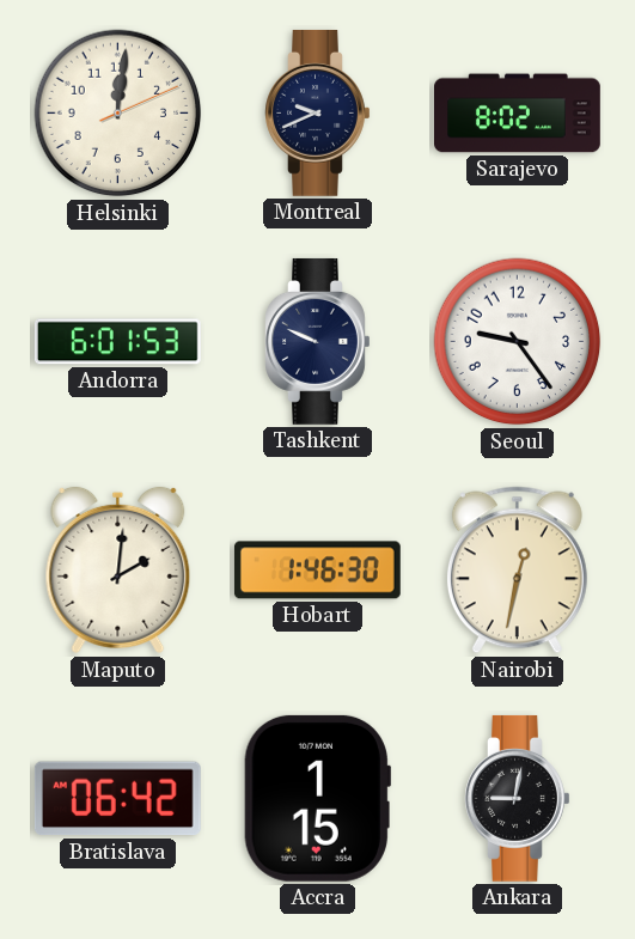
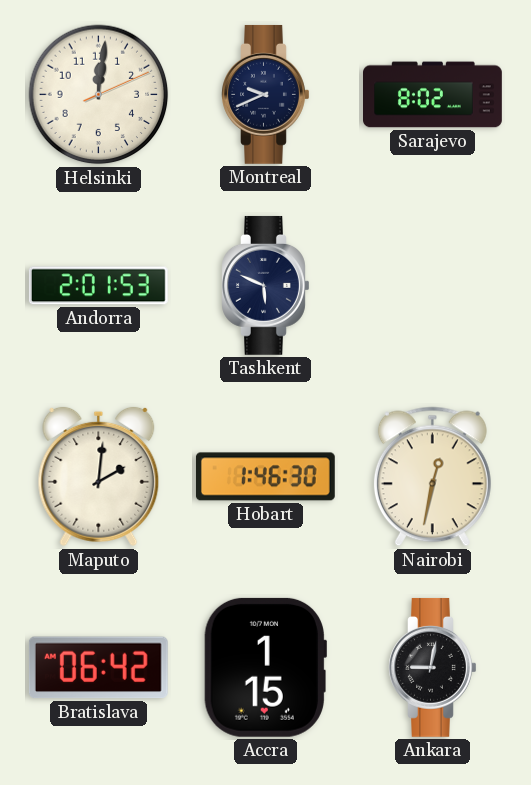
Andorra: 6:01 -> 2:01 (98, 286)
Tashkent: 9:49 -> 5:49 (266, 285)
Seoul: 9:24 -> none (518, 342)
